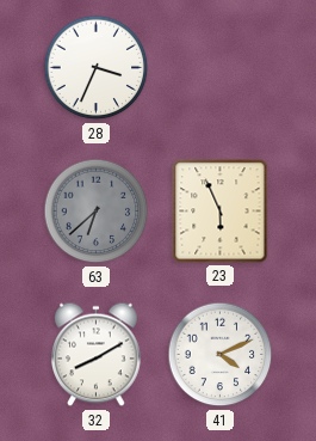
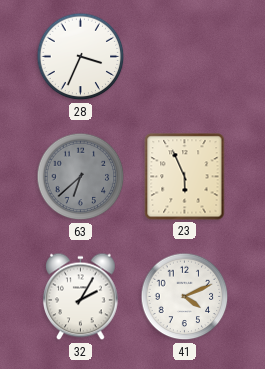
32: 8:10 -> 2:05 (81, 297)
